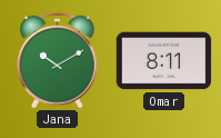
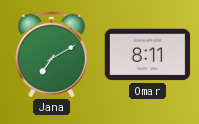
Jana: 10:10 -> 7:10 (52, 54)
